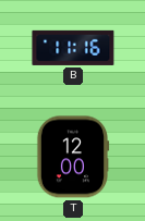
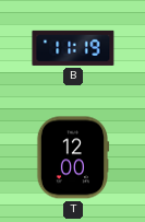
B: 11:16 -> 11:19 (73, 48)
